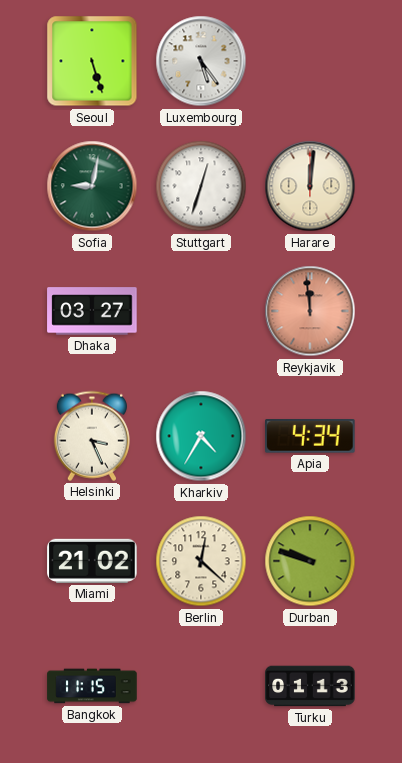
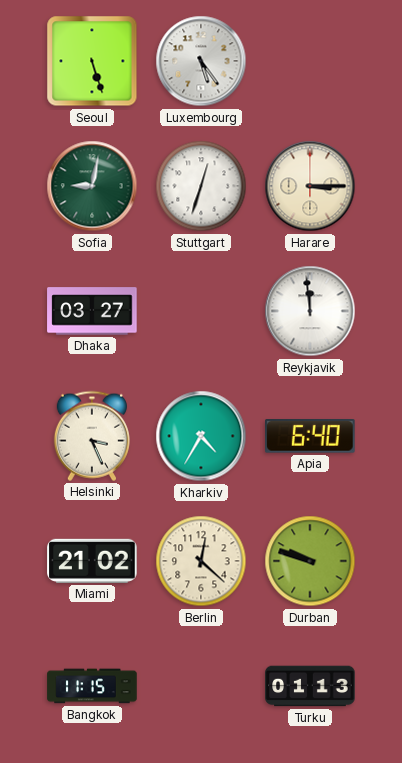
Harare: 12:01 -> 3:15 (310, 186)
Reykjavik dial: salmon -> white (310, 311)
Apia: 4:34 -> 6:40 (311, 437)
